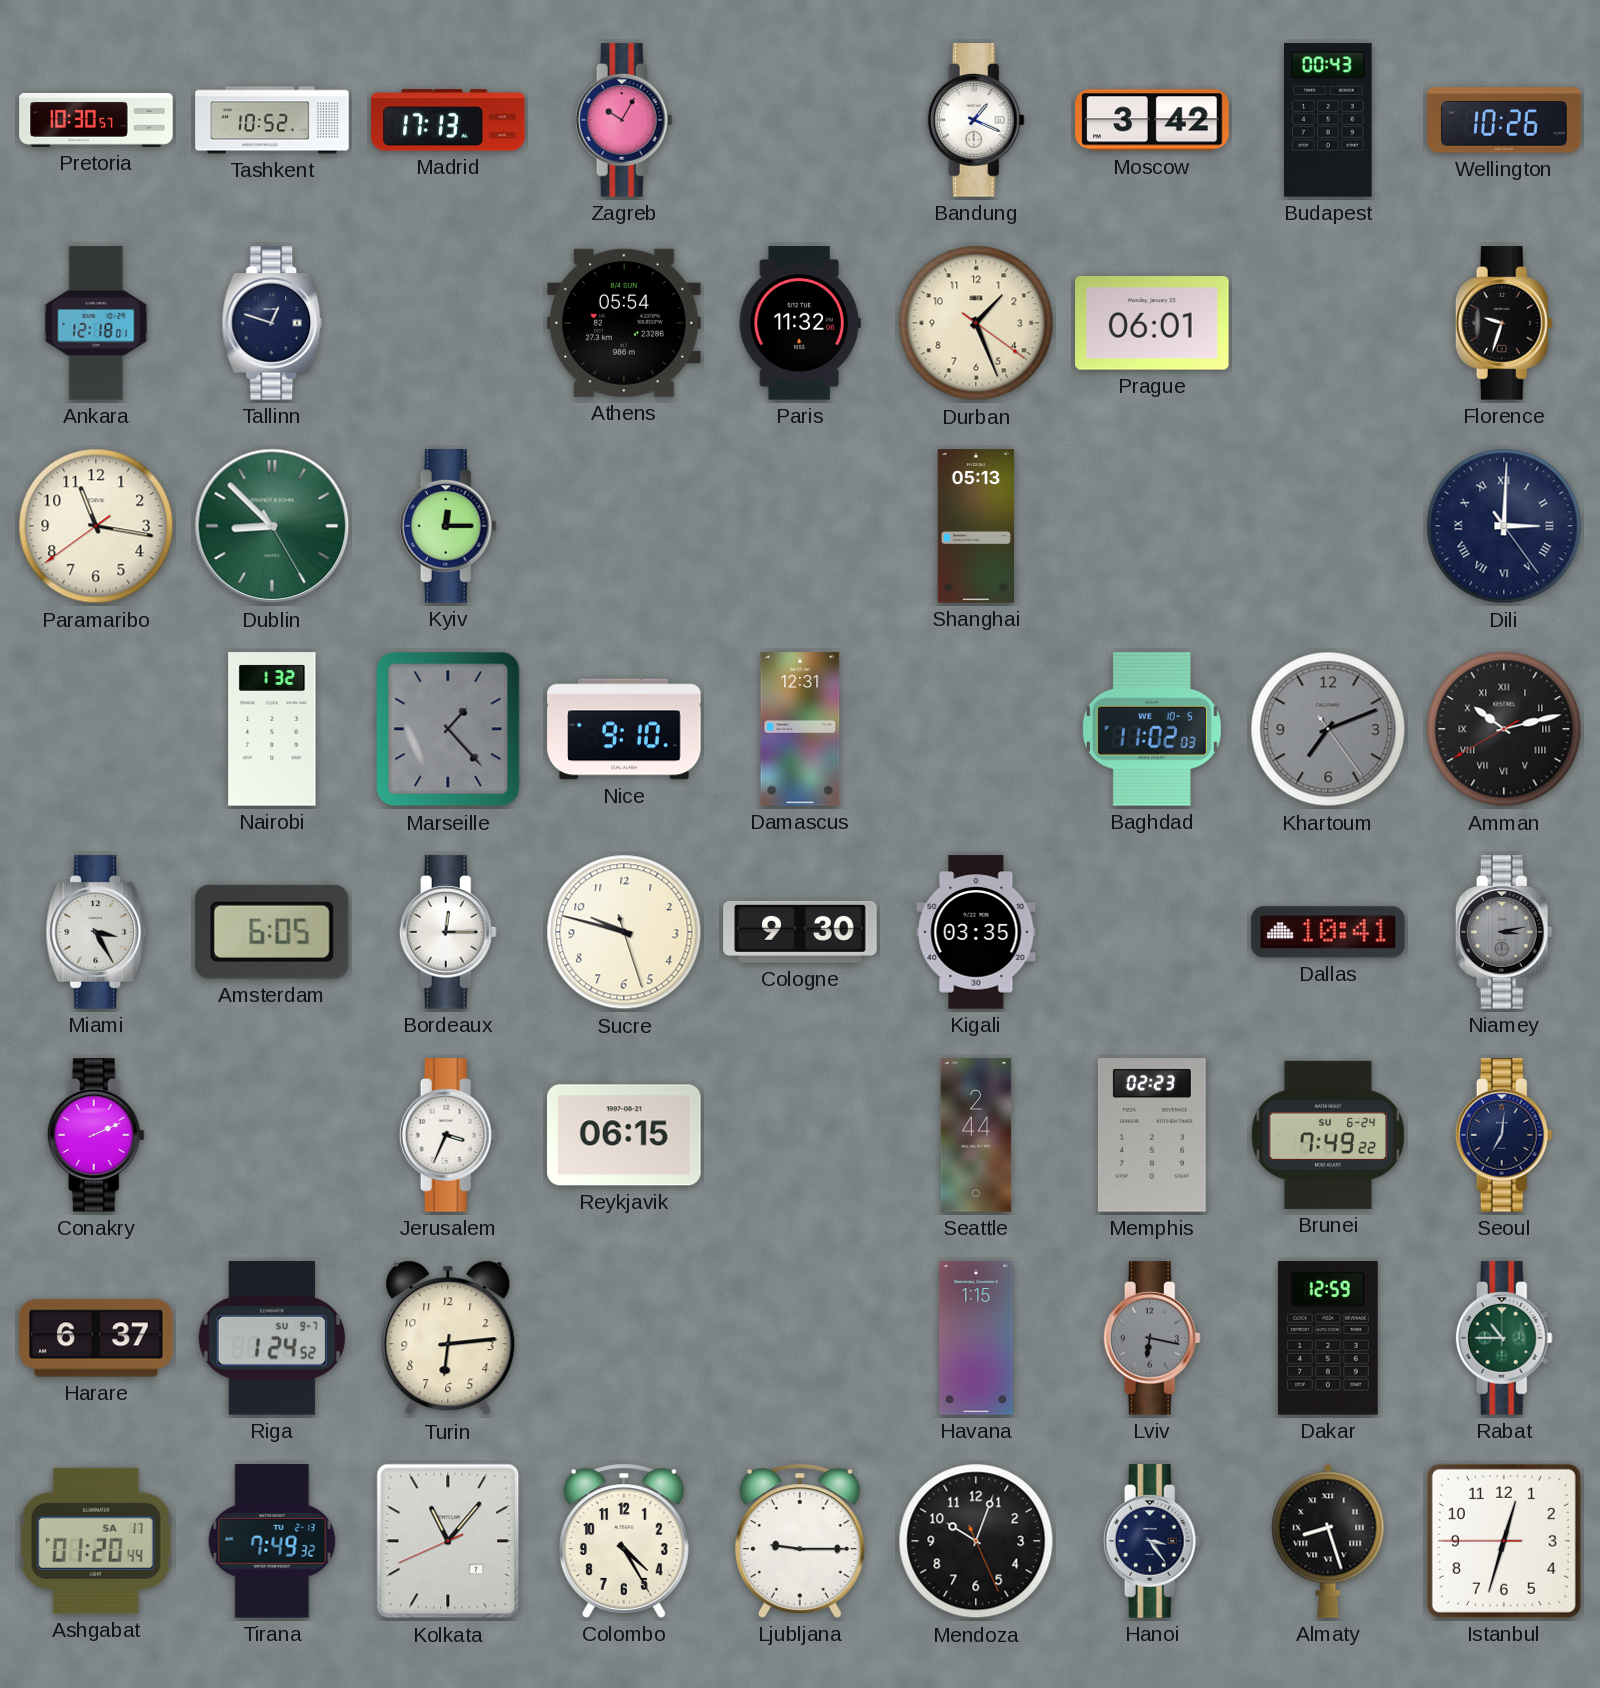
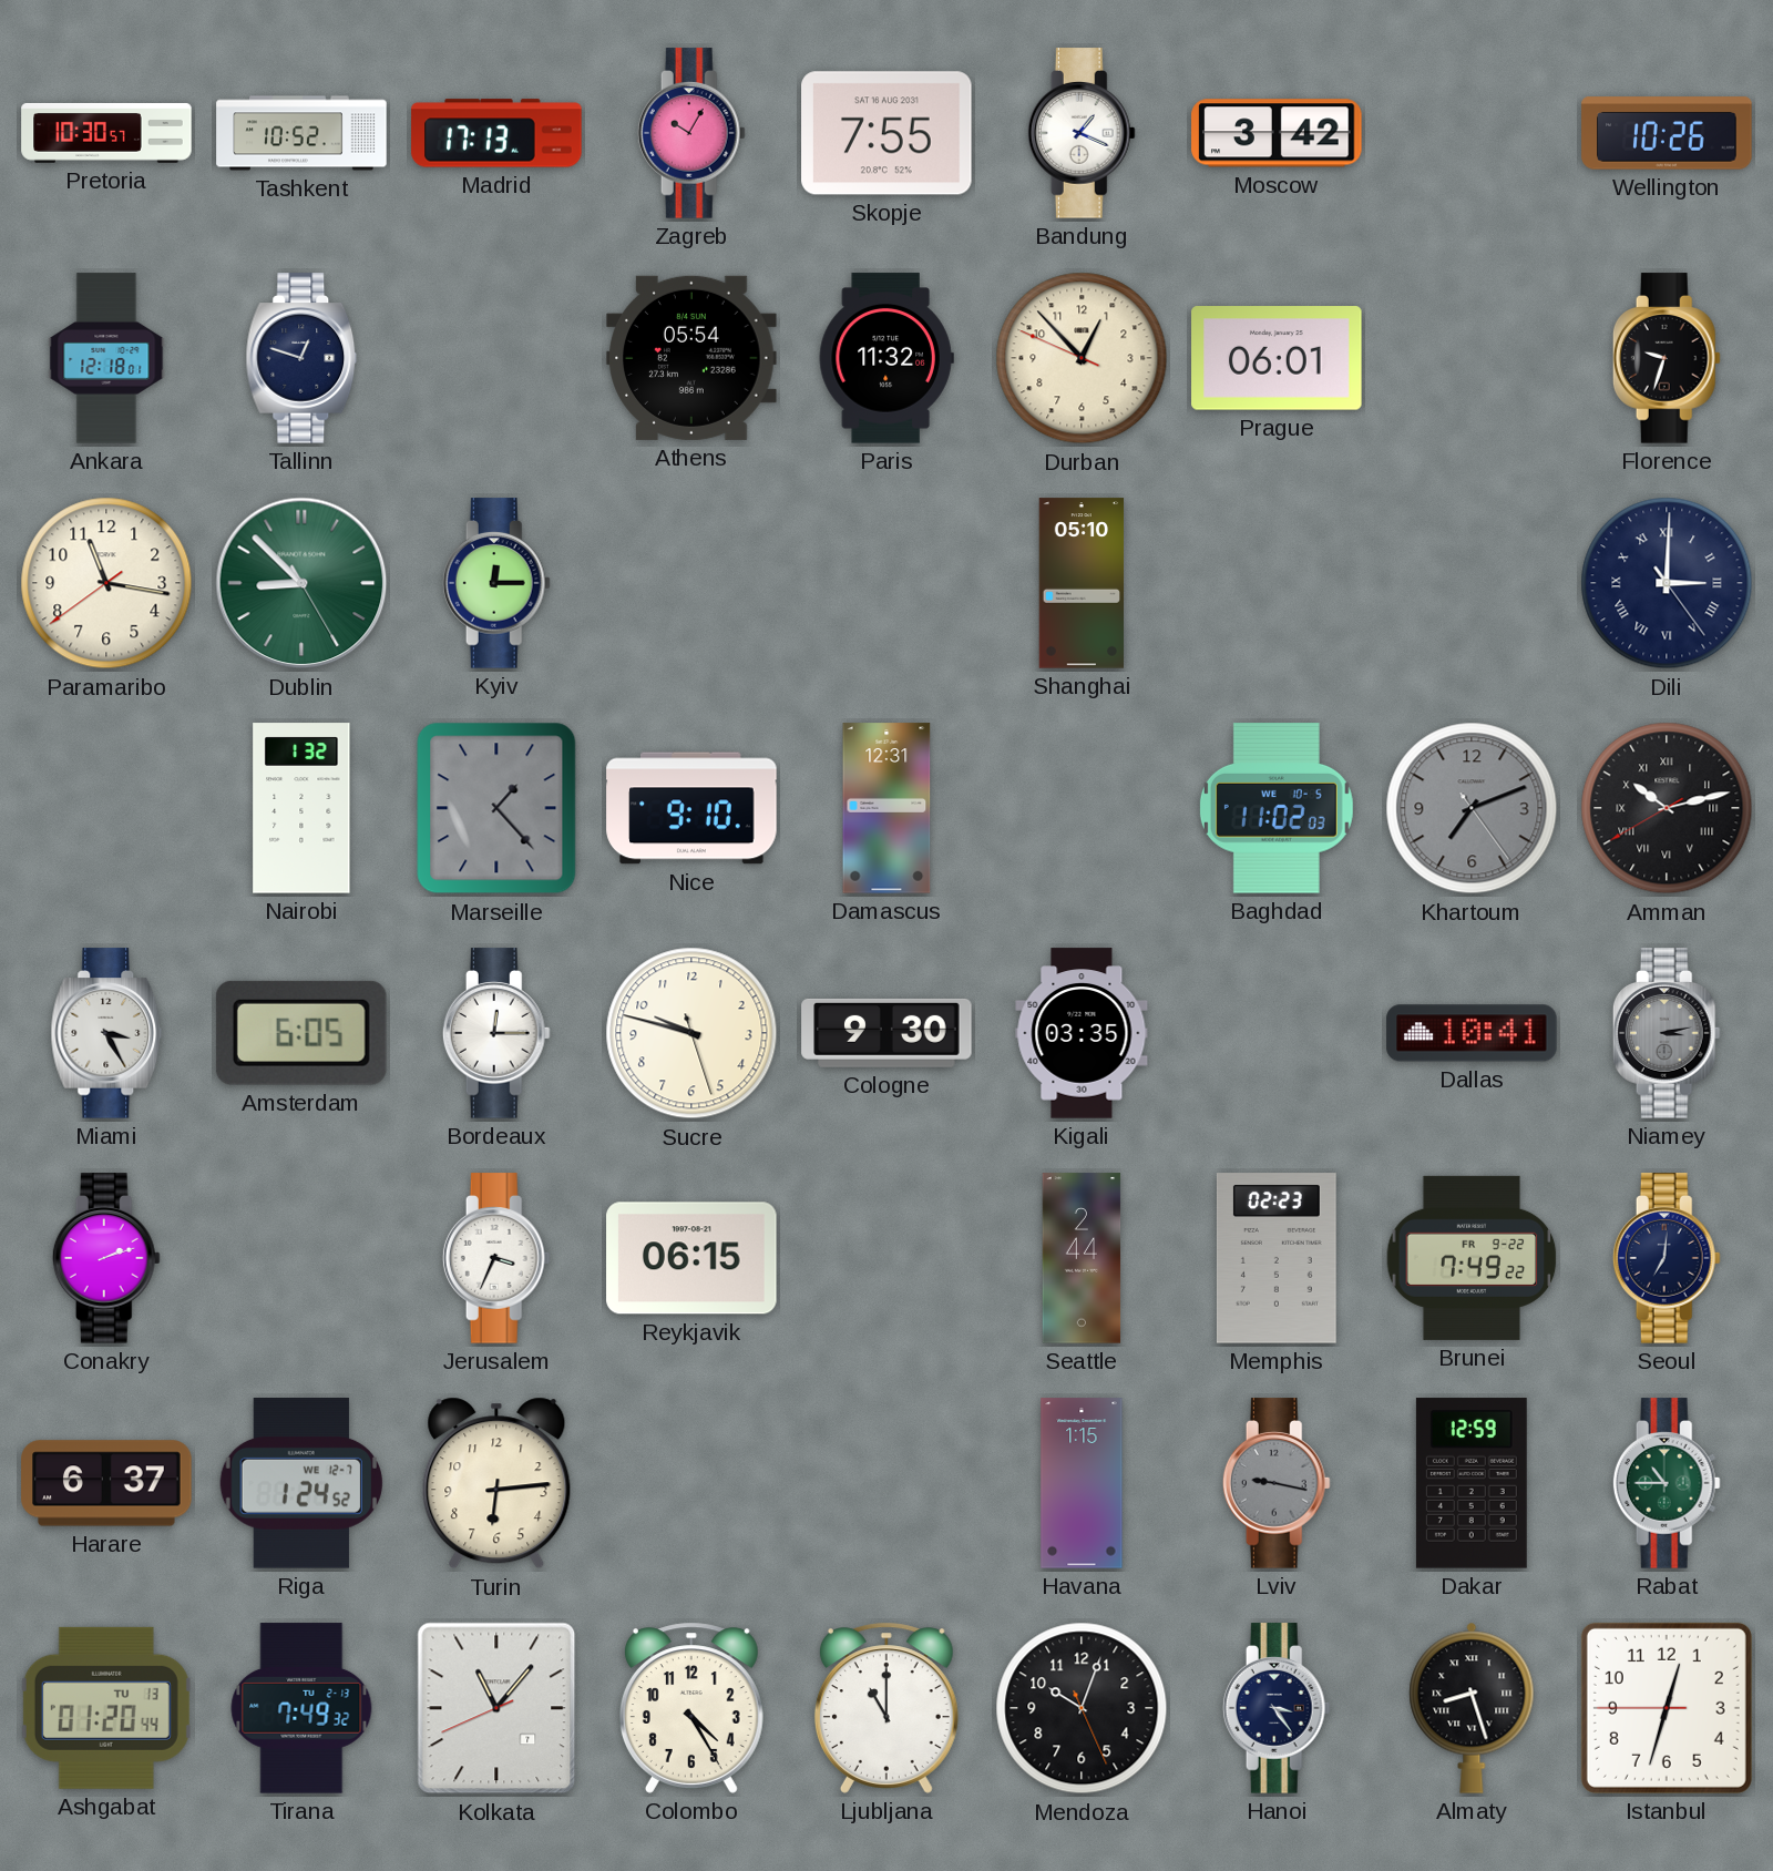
Skopje: none -> 7:55 (886, 133)
Budapest: 00:43 -> none (1329, 120)
Durban: 1:26 -> 12:52 (1082, 358)
Shanghai: 05:13 -> 05:10 (1080, 583)
Conakry: 2:11 -> 2:12 (106, 1258)
Brunei date: SU 6-24 -> FR 9-22 (1472, 1258)
Riga date: SU 9-7 -> WE 12-7 (301, 1483)
Lviv: 6:17 -> 9:17 (1277, 1483)
Ashgabat date: SA 17 -> TU 13 (106, 1708)
Ljubljana: 9:15 -> 11:00 (886, 1708)
